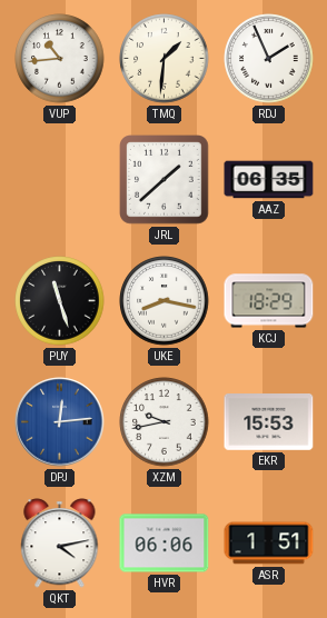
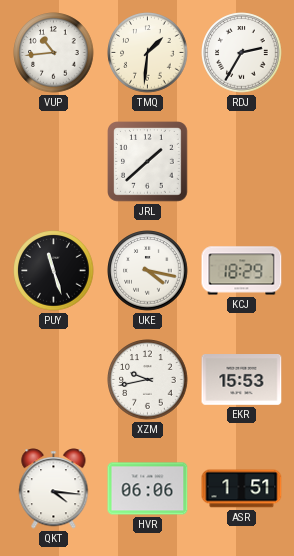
RDJ: 1:56 -> 2:35 (242, 53)
AAZ: 06:35 -> none (269, 180)
UKE: 8:17 -> 4:17 (148, 271)
DPJ: 12:14 -> none (60, 422)
QKT: 4:13 -> 4:16 (54, 489)
